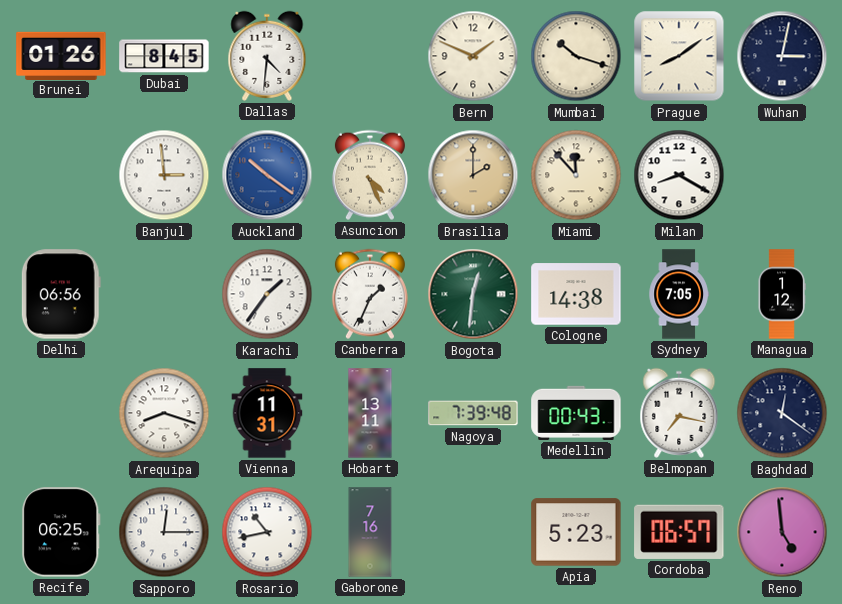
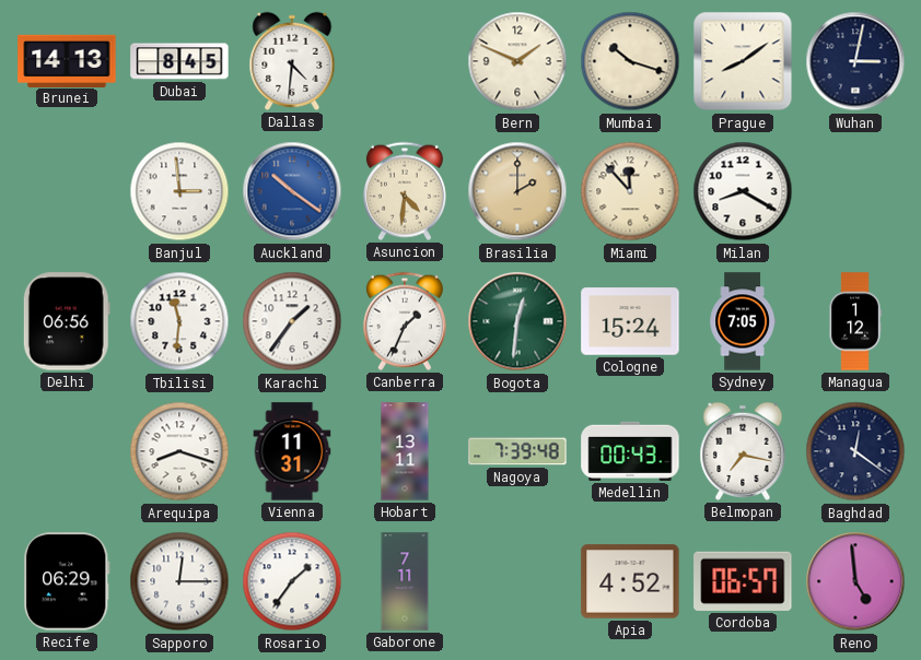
Brunei: 01:26 -> 14:13 (67, 60)
Asuncion: 4:26 -> 4:31 (405, 191)
Tbilisi: none -> 11:31 (179, 321)
Cologne: 14:38 -> 15:24 (630, 321)
Recife: 06:25 -> 06:29 (67, 581)
Rosario: 10:43 -> 1:36 (292, 581)
Gaborone: 7:16 -> 7:11 (405, 581)
Apia: 5:23 -> 4:52 (630, 581)
